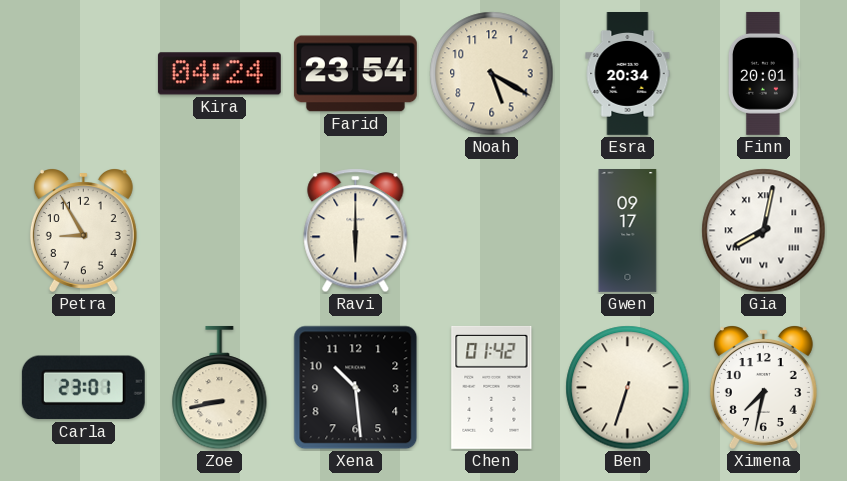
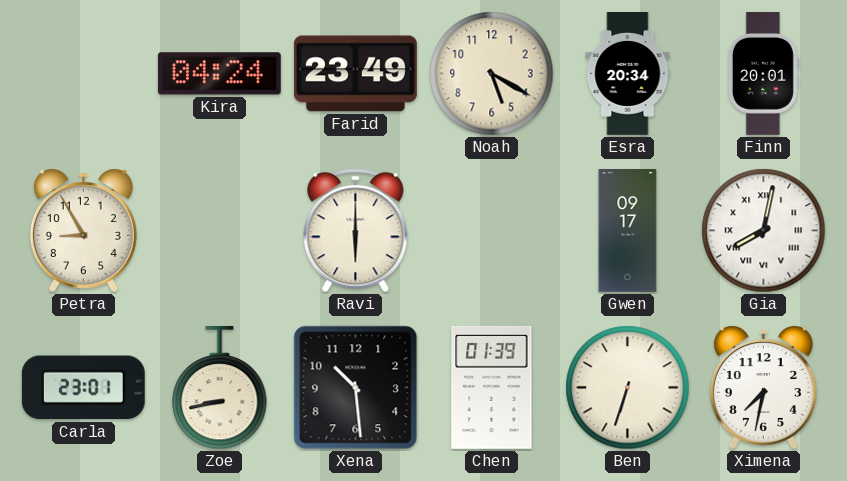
Farid: 23:54 -> 23:49 (355, 74)
Chen: 01:42 -> 01:39 (492, 387)
